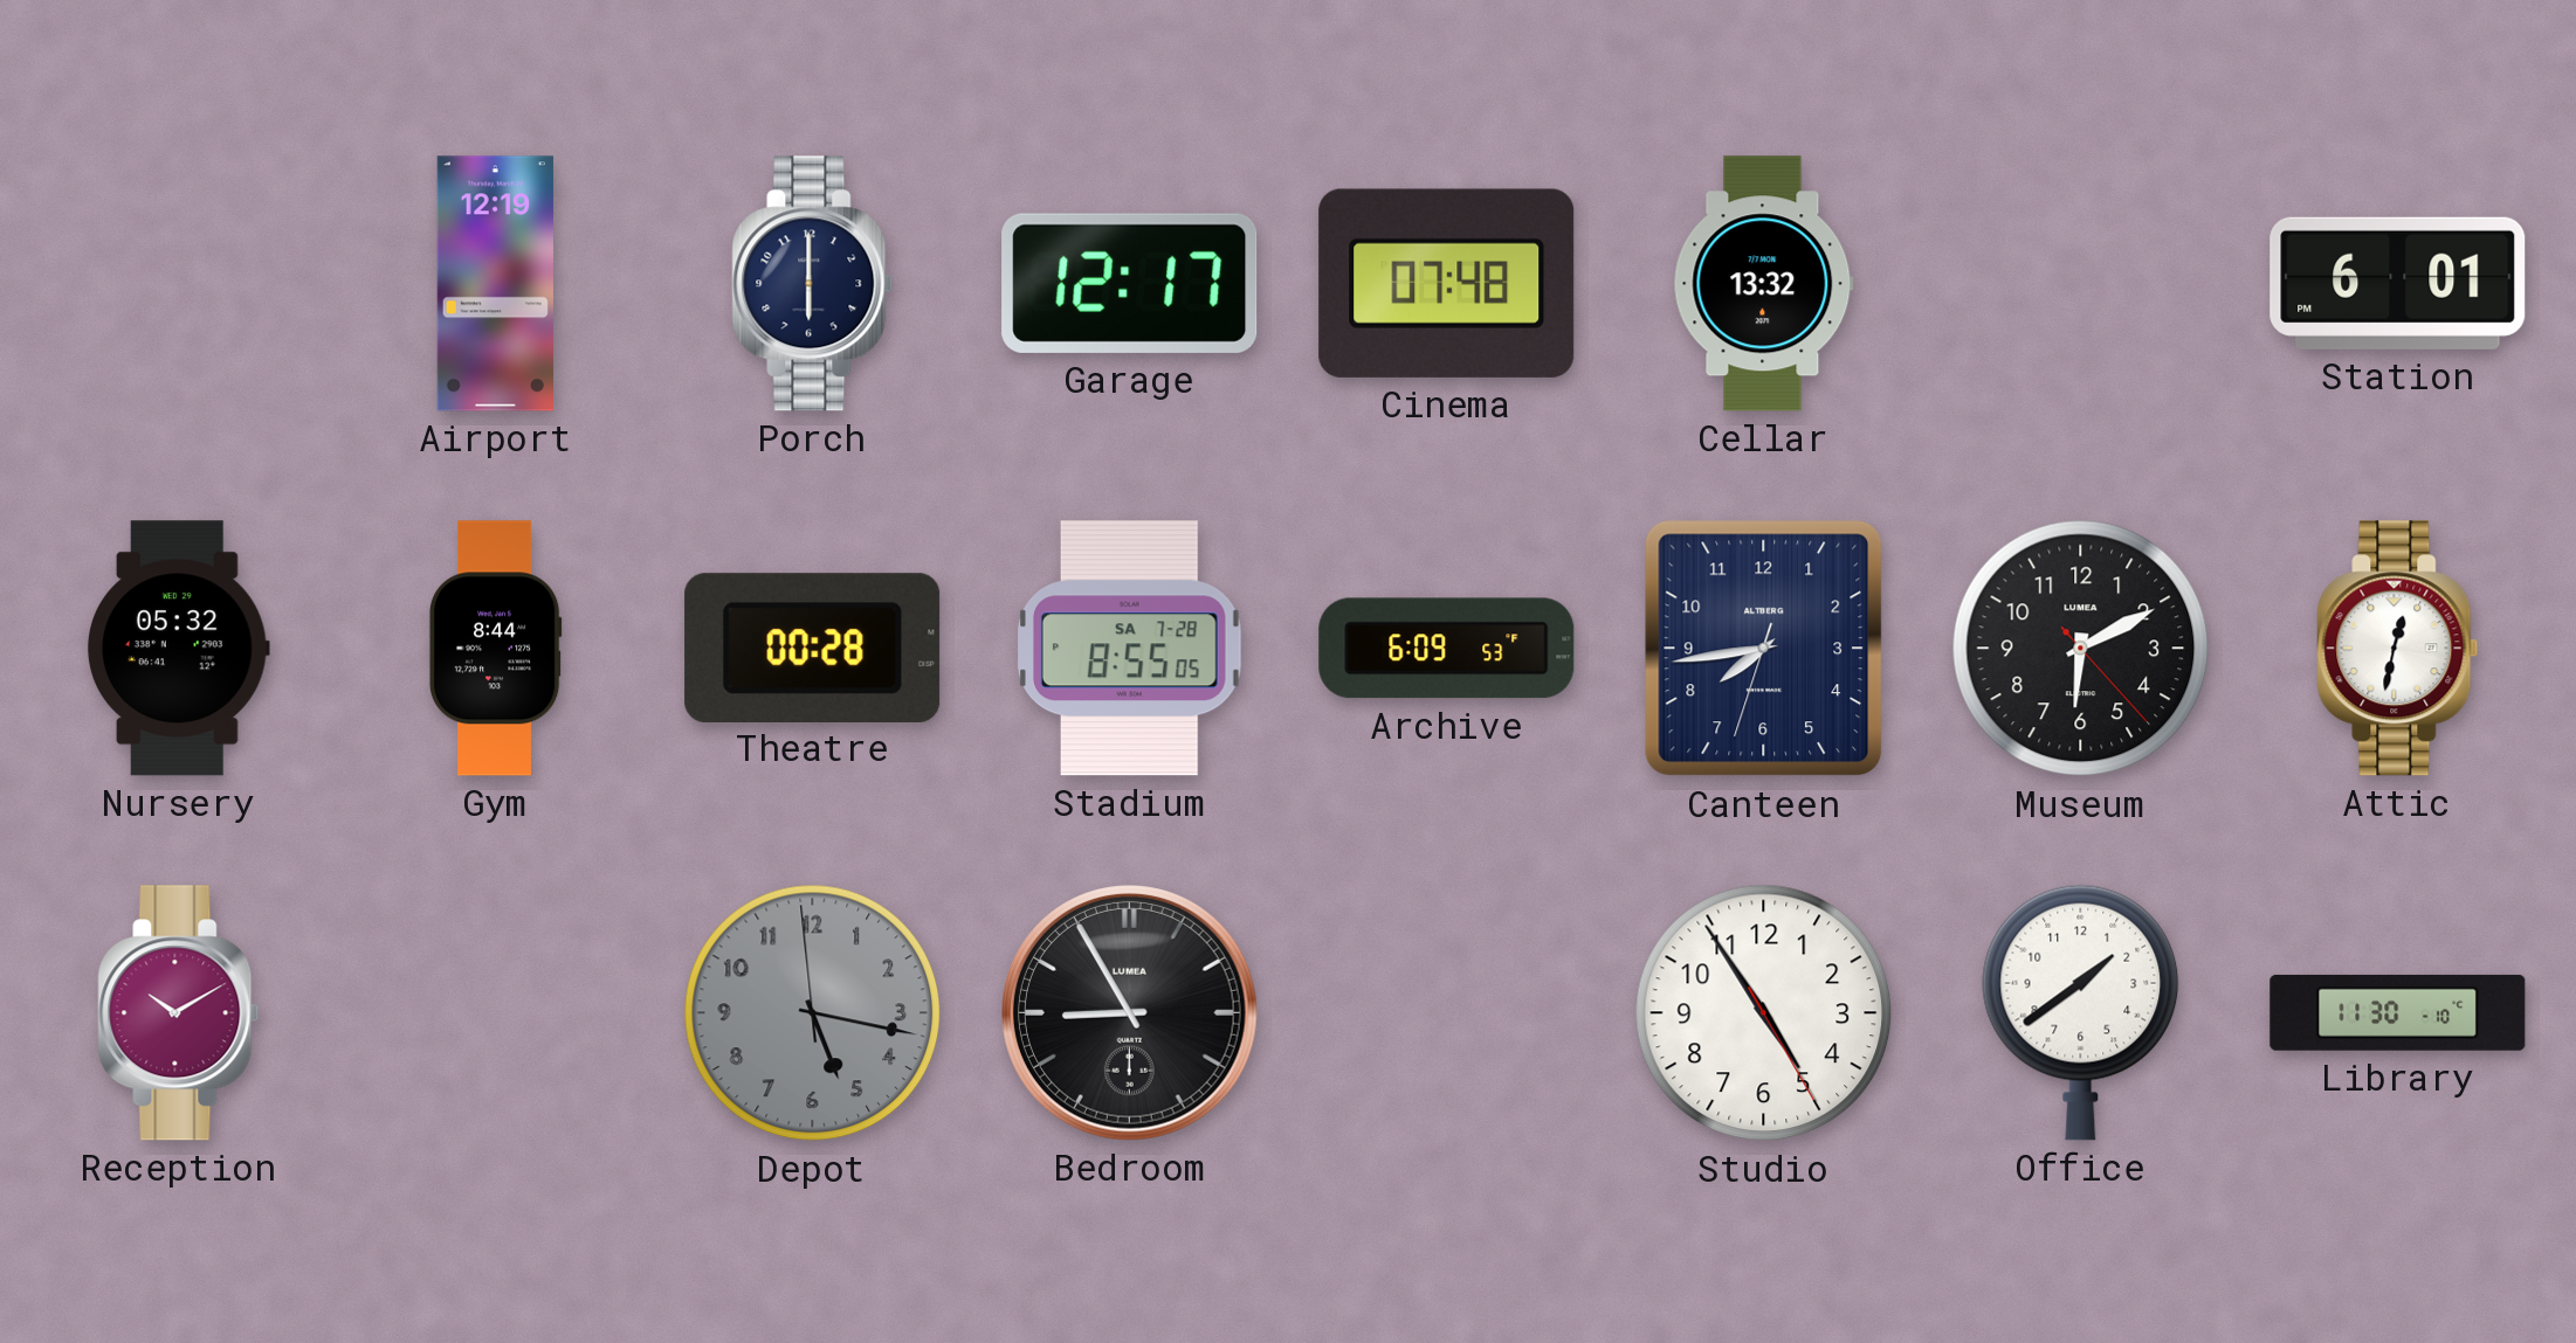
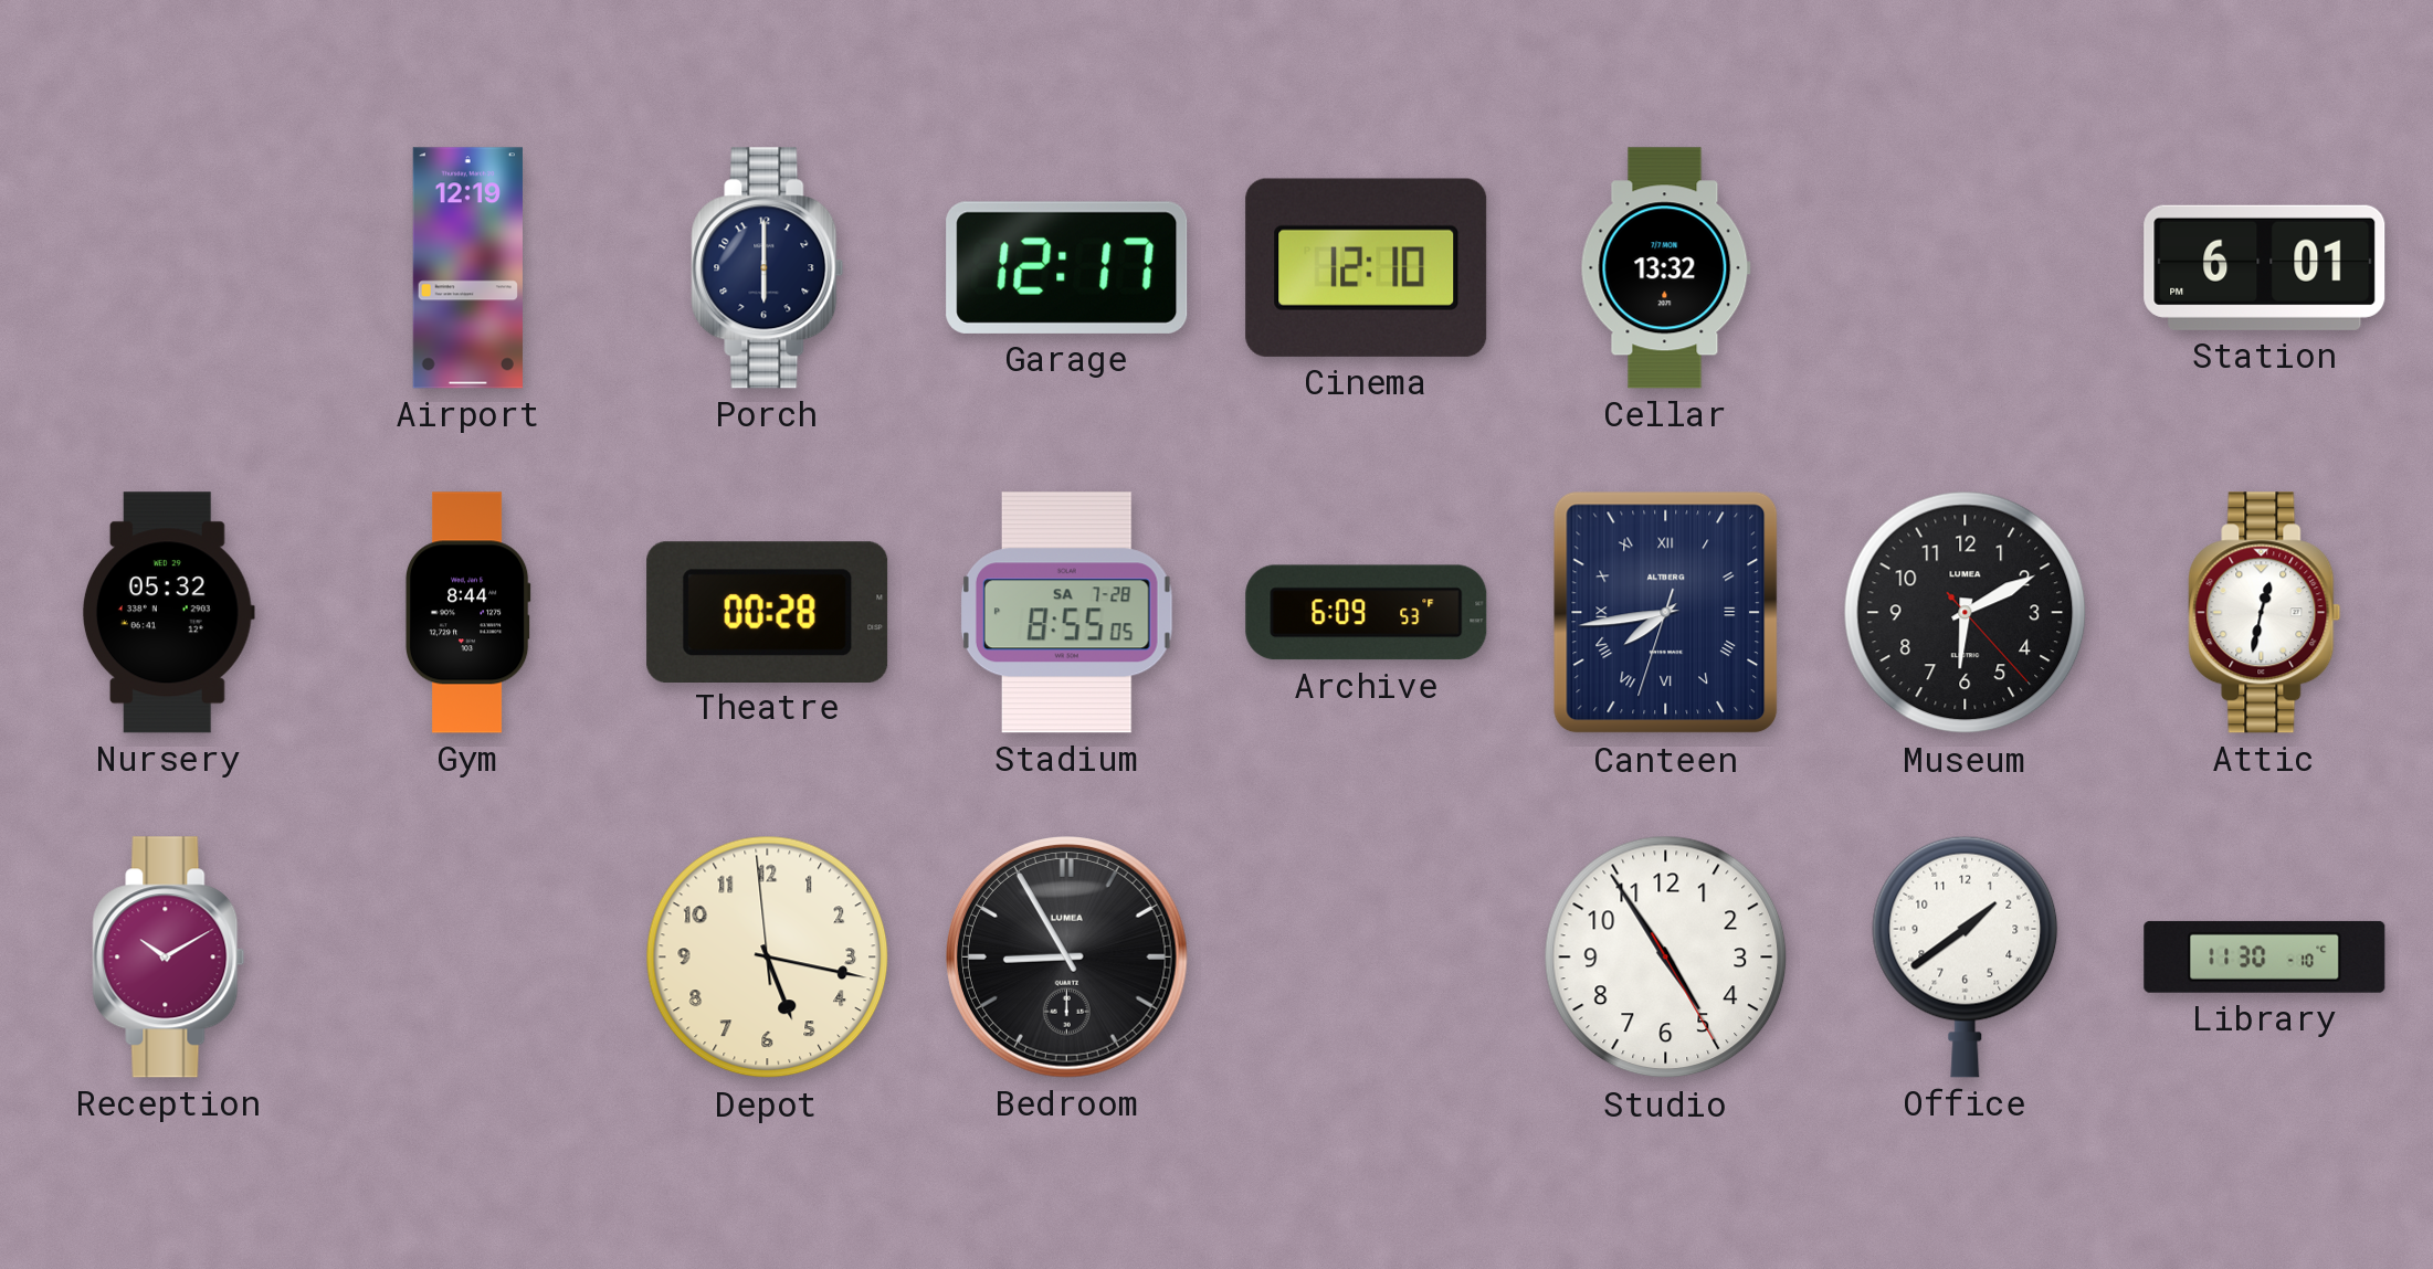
Cinema: 07:48 -> 12:10 (1367, 267)
Canteen numerals: Arabic -> Roman (1666, 613)
Depot dial: grey -> cream (768, 958)
